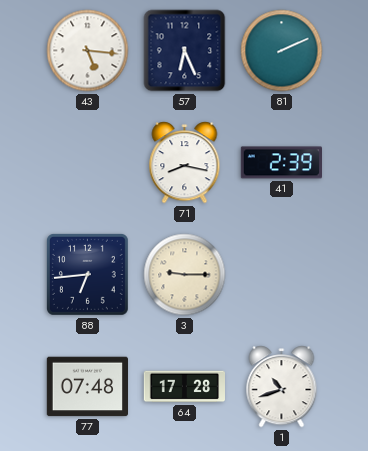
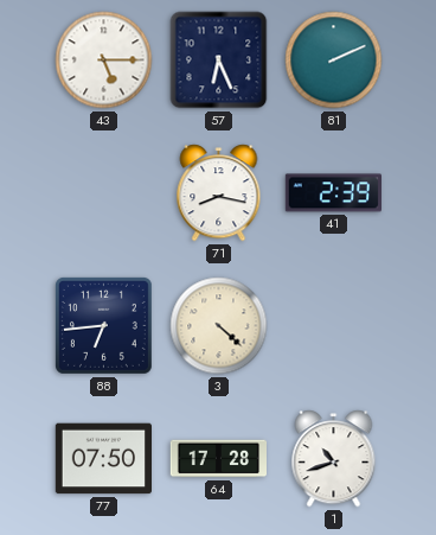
43: 5:16 -> 5:15 (104, 60)
3: 9:15 -> 4:22 (219, 326)
77: 07:48 -> 07:50 (103, 459)
